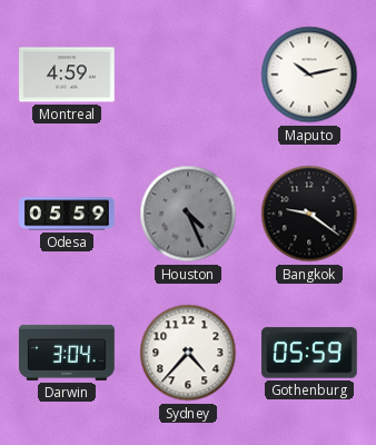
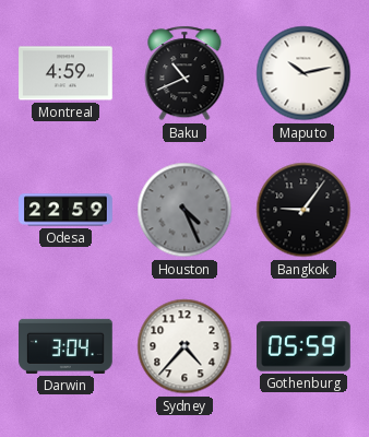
Baku: none -> 10:41 (184, 73)
Odesa: 05:59 -> 22:59 (66, 210)
Bangkok: 9:21 -> 9:06 (303, 210)
